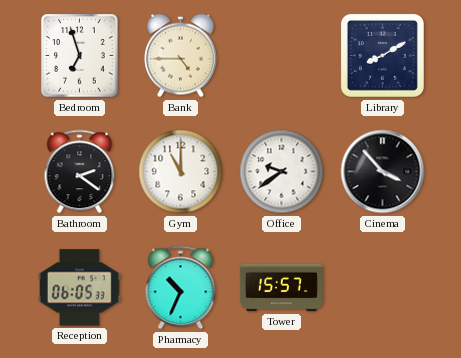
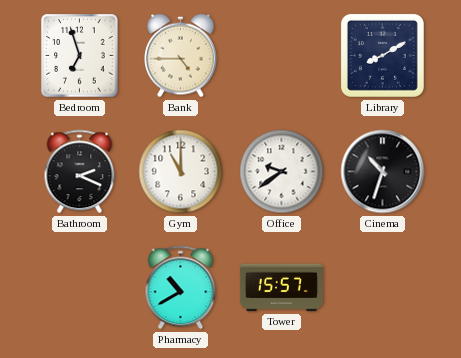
Bathroom: 2:21 -> 2:19 (80, 172)
Cinema: 3:53 -> 10:33 (383, 172)
Reception: 06:05 -> none (79, 288)
Pharmacy: 10:34 -> 10:40 (181, 288)
